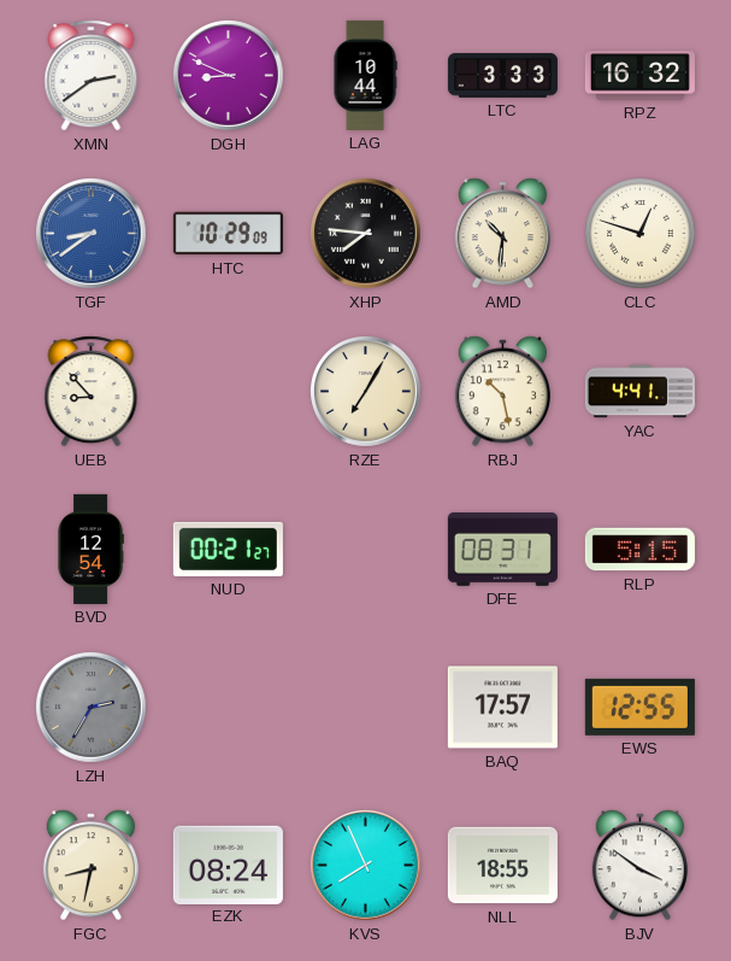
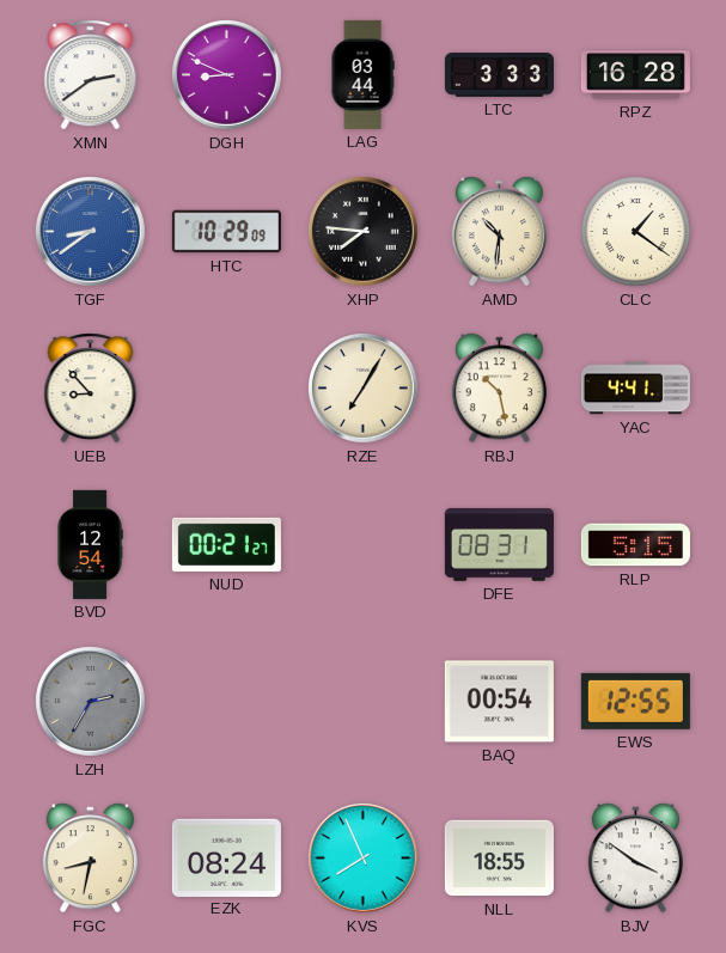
LAG: 10:44 -> 03:44 (362, 74)
RPZ: 16:32 -> 16:28 (635, 75)
CLC: 12:48 -> 1:21 (636, 232)
BAQ: 17:57 -> 00:54 (499, 702)
